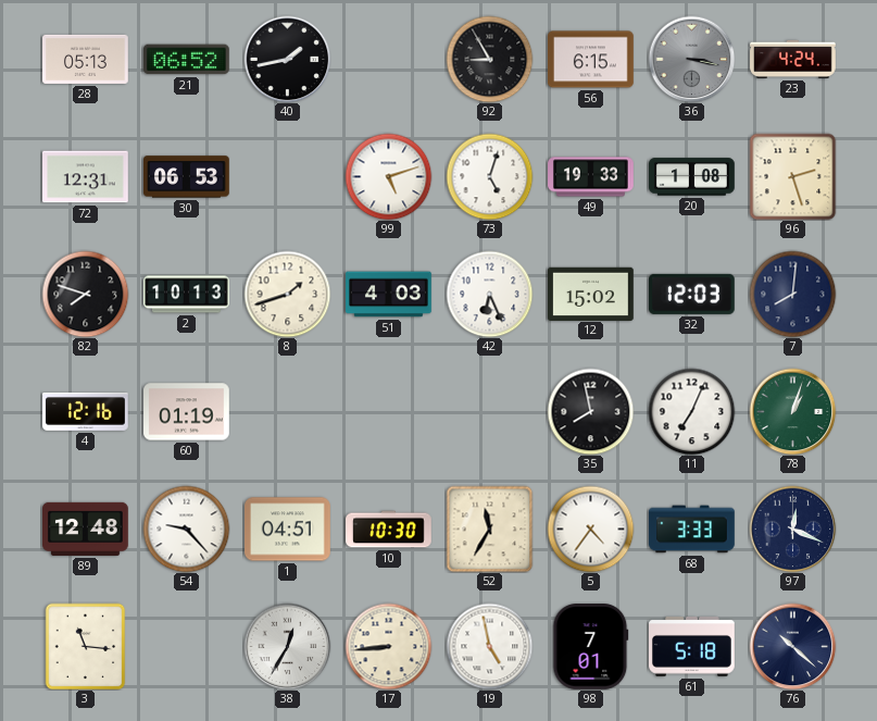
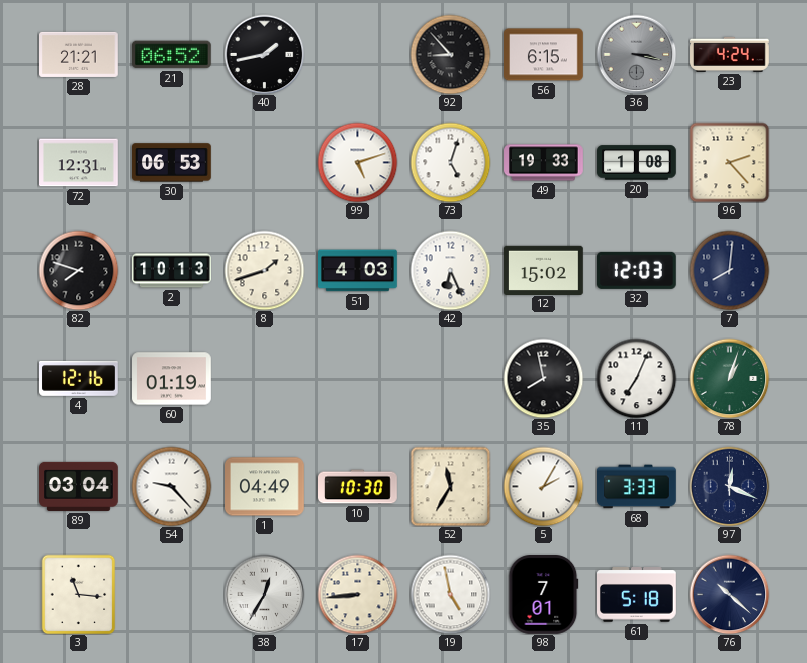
28: 05:13 -> 21:21 (79, 54)
92: 8:55 -> 8:53 (450, 54)
96: 2:27 -> 2:23 (729, 162)
89: 12:48 -> 03:04 (79, 486)
1: 04:51 -> 04:49 (265, 487)
5: 4:36 -> 2:05 (543, 486)
